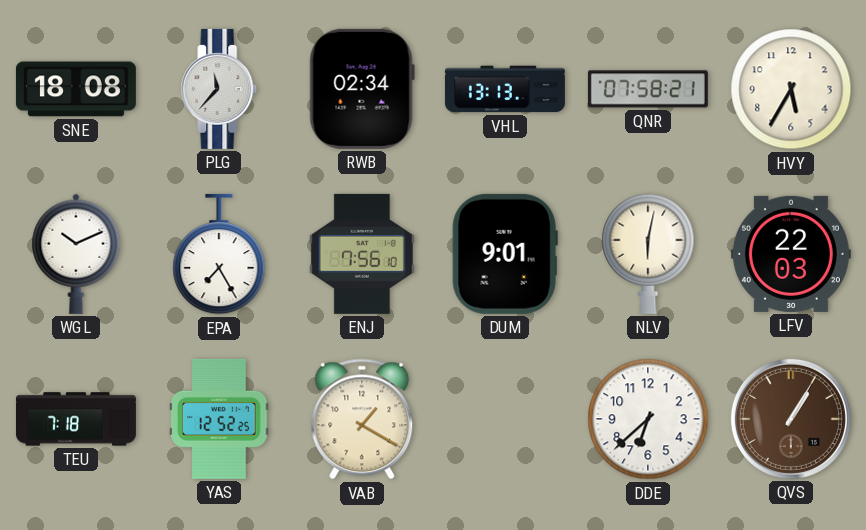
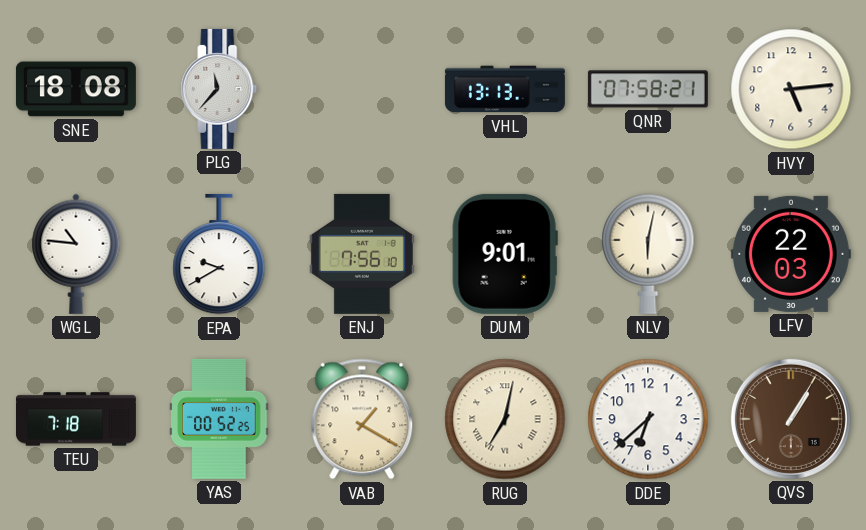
RWB: 02:34 -> none (362, 89)
HVY: 5:35 -> 5:14 (791, 89)
WGL: 10:11 -> 10:46 (76, 254)
EPA: 7:25 -> 9:40 (219, 254)
YAS: 12:52 -> 00:52 (219, 419)
RUG: none -> 7:02 (505, 419)
